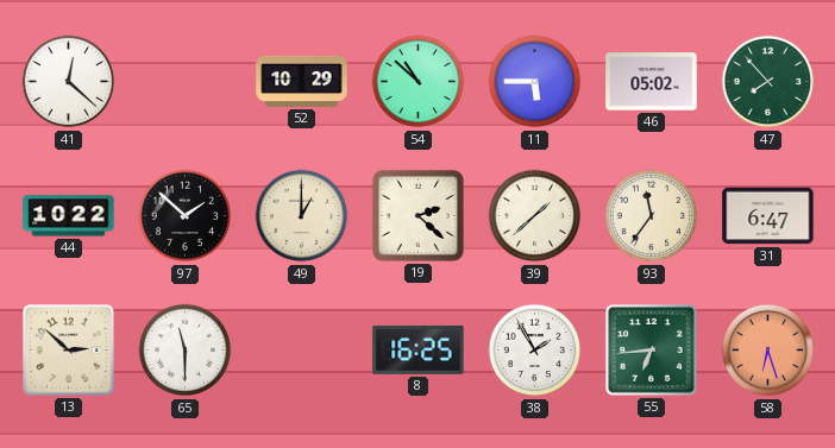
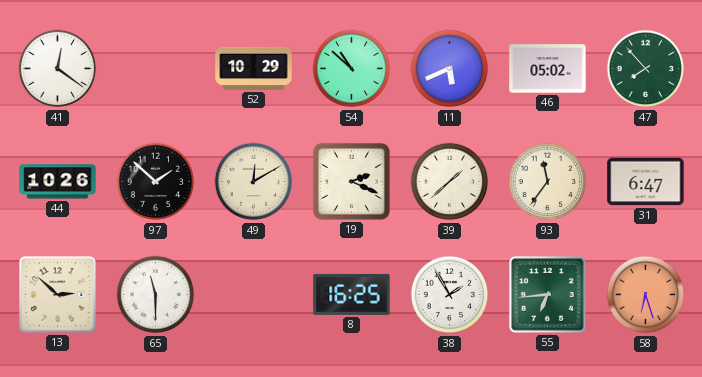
41: 12:22 -> 12:21 (58, 69)
11: 5:45 -> 5:41 (450, 69)
44: 10:22 -> 10:26 (58, 182)
49: 1:00 -> 12:10 (254, 182)
19: 2:22 -> 2:19 (351, 181)
